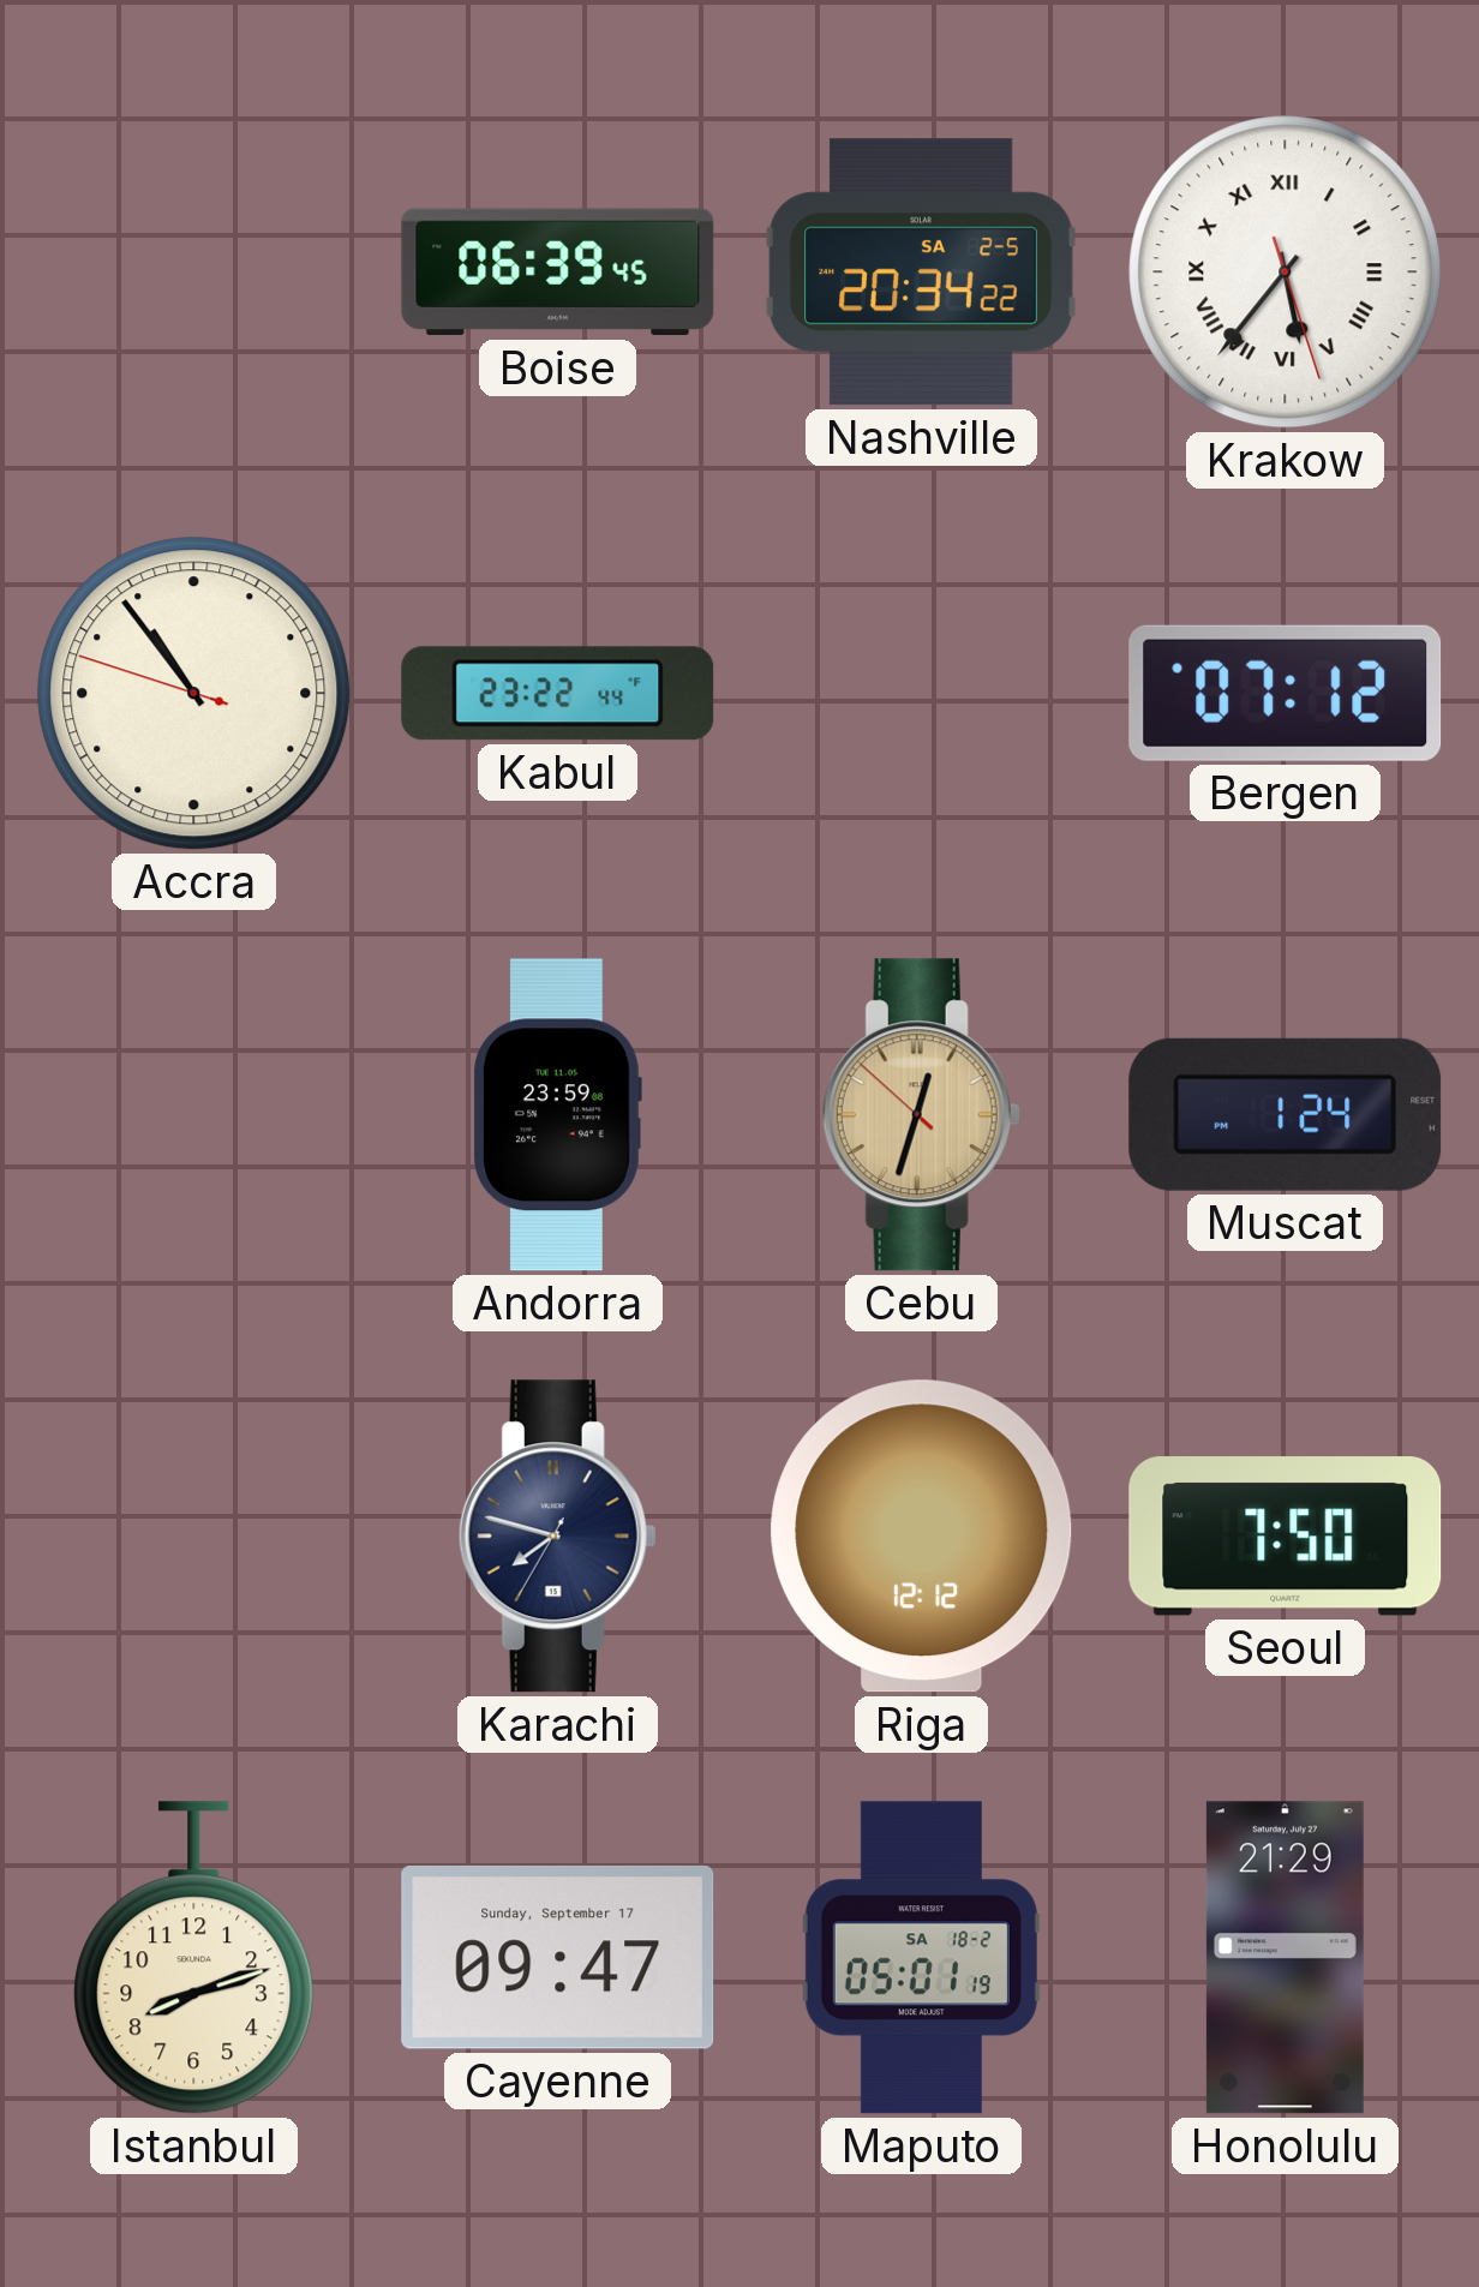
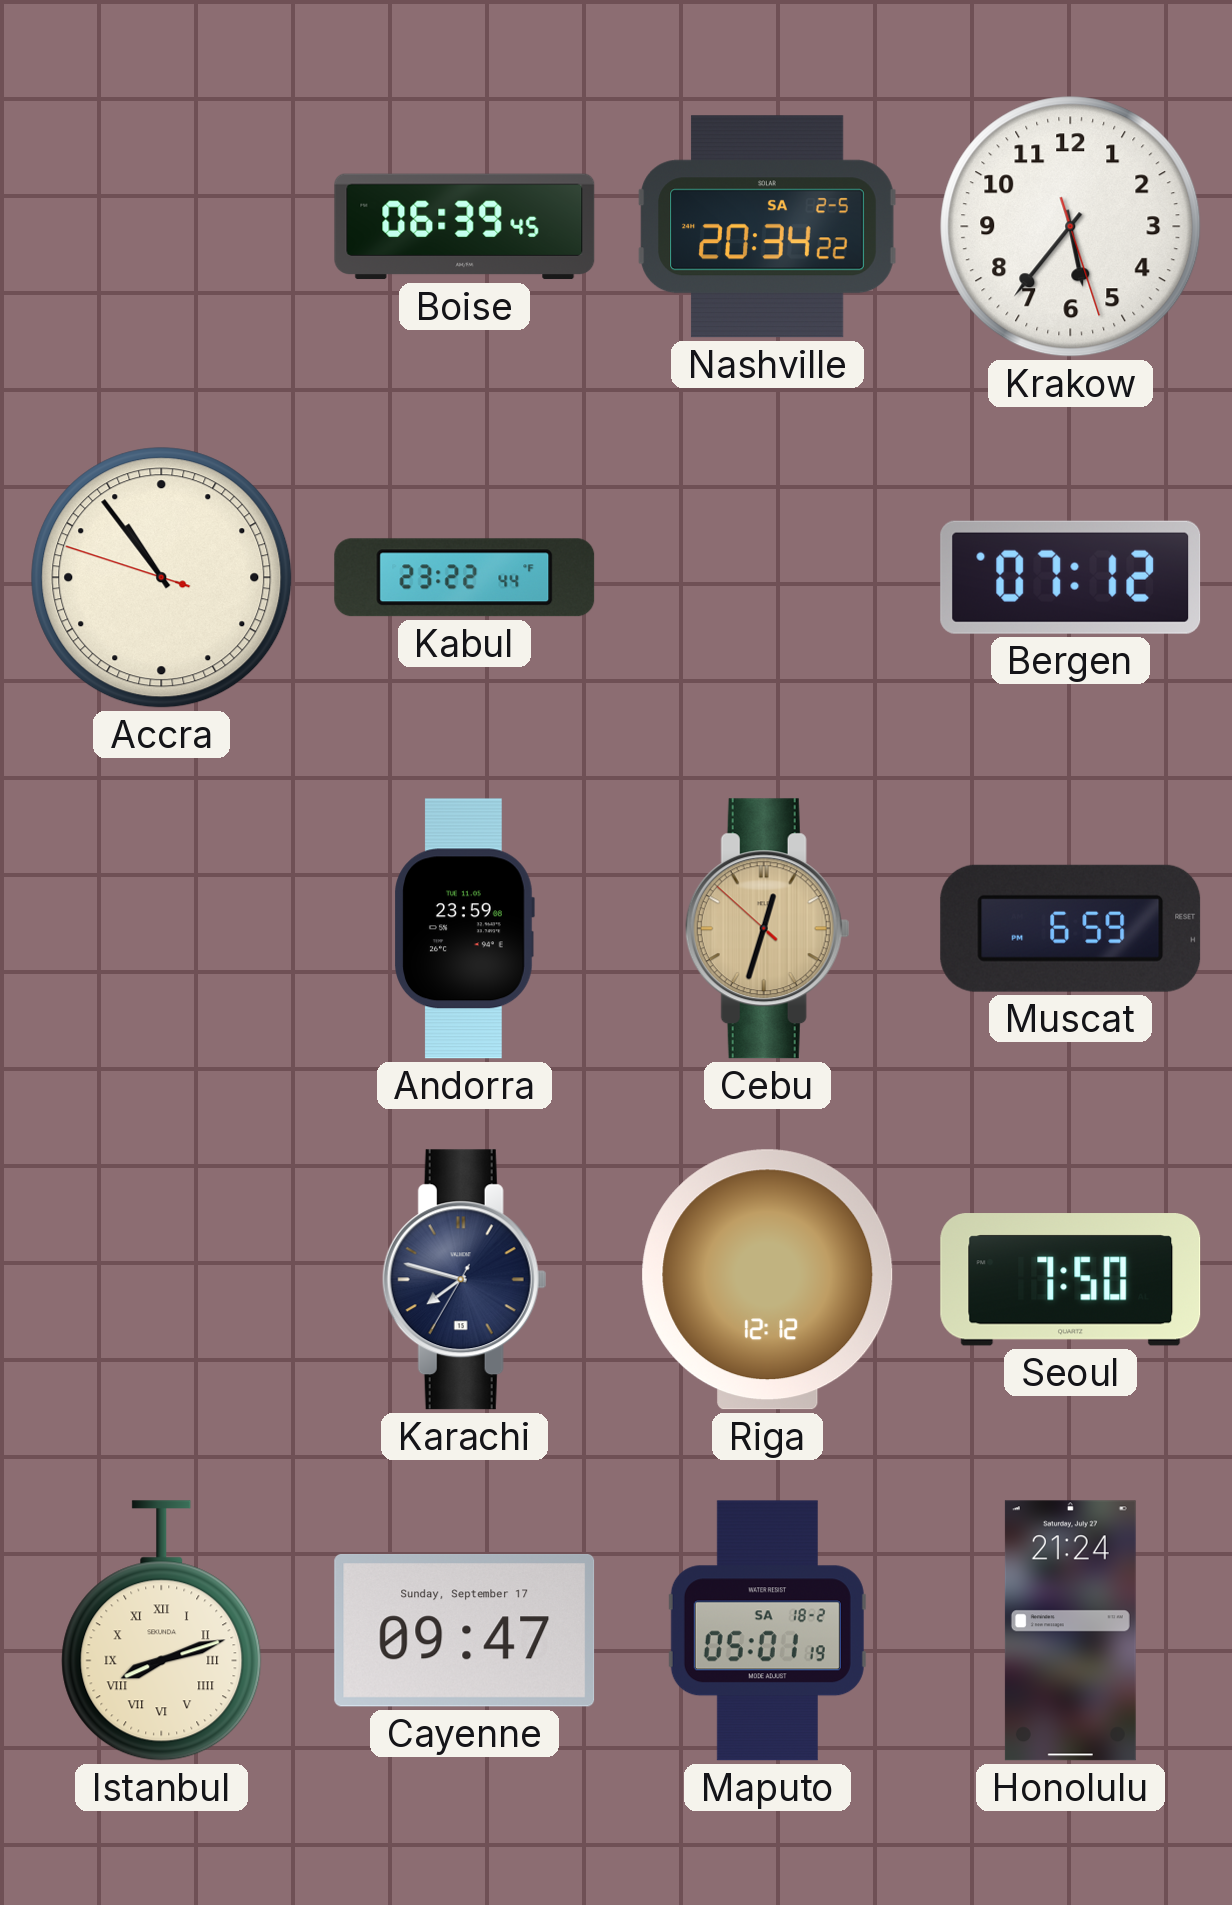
Krakow numerals: Roman -> Arabic (1071, 227)
Muscat: 1:24 -> 6:59 (1071, 928)
Istanbul numerals: Arabic -> Roman (162, 1631)
Honolulu: 21:29 -> 21:24 (1070, 1631)
